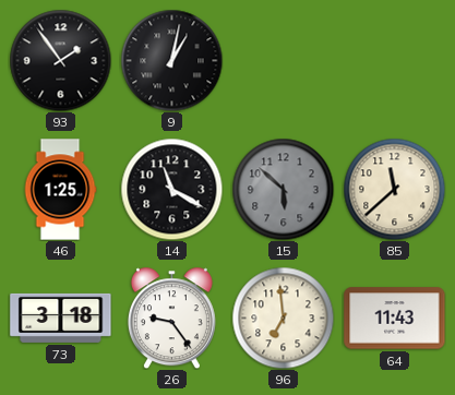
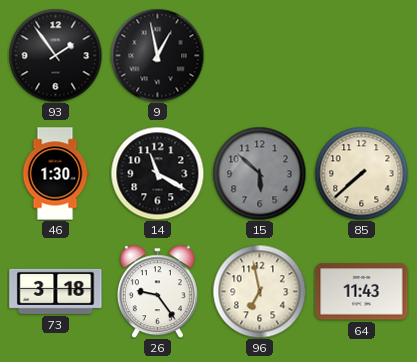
9: 1:02 -> 12:58 (157, 55)
46: 1:25 -> 1:30 (55, 174)
85: 11:38 -> 7:38 (361, 173)
96: 6:59 -> 6:58 (259, 291)
